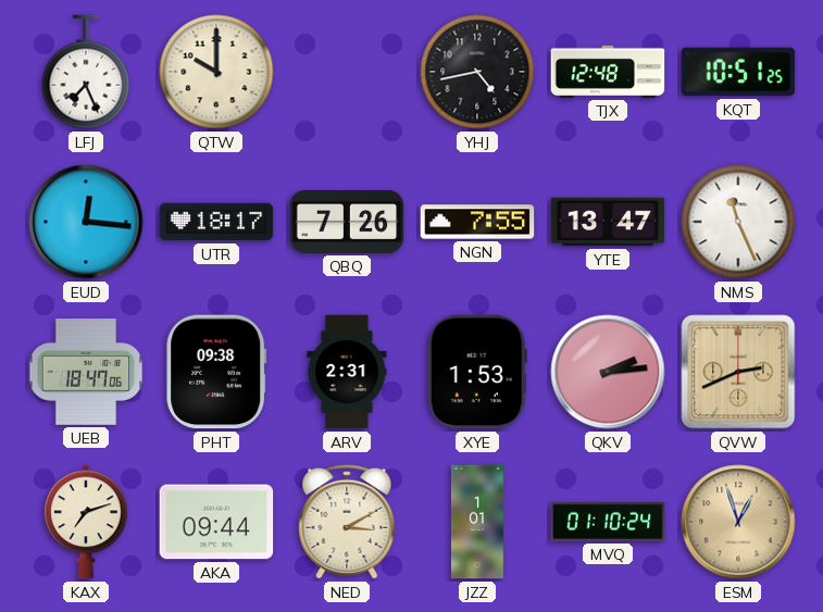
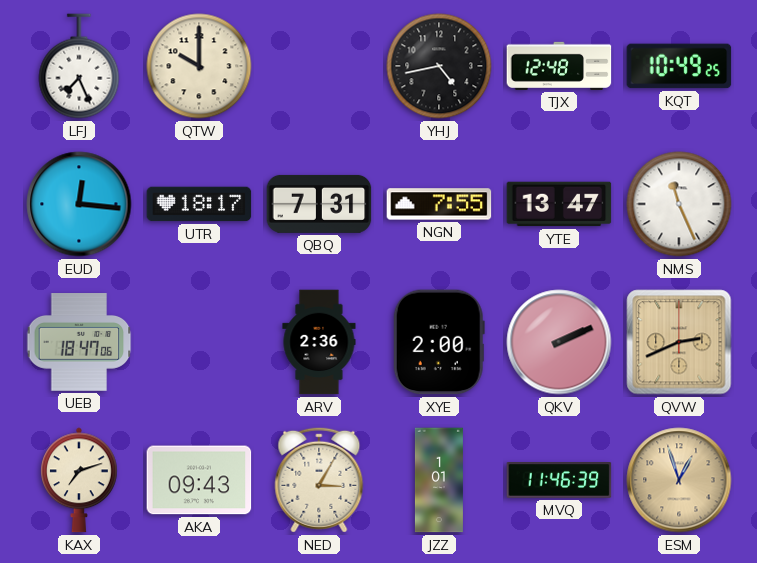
KQT: 10:51 -> 10:49 (679, 66)
QBQ: 7:26 -> 7:31 (319, 204)
PHT: 09:38 -> none (216, 372)
ARV: 2:31 -> 2:36 (319, 342)
XYE: 1:53 -> 2:00 (439, 342)
QKV: 2:14 -> 2:11 (559, 342)
AKA: 09:44 -> 09:43 (199, 480)
NED: 3:10 -> 3:05 (319, 480)
MVQ: 01:10 -> 11:46 (559, 481)
